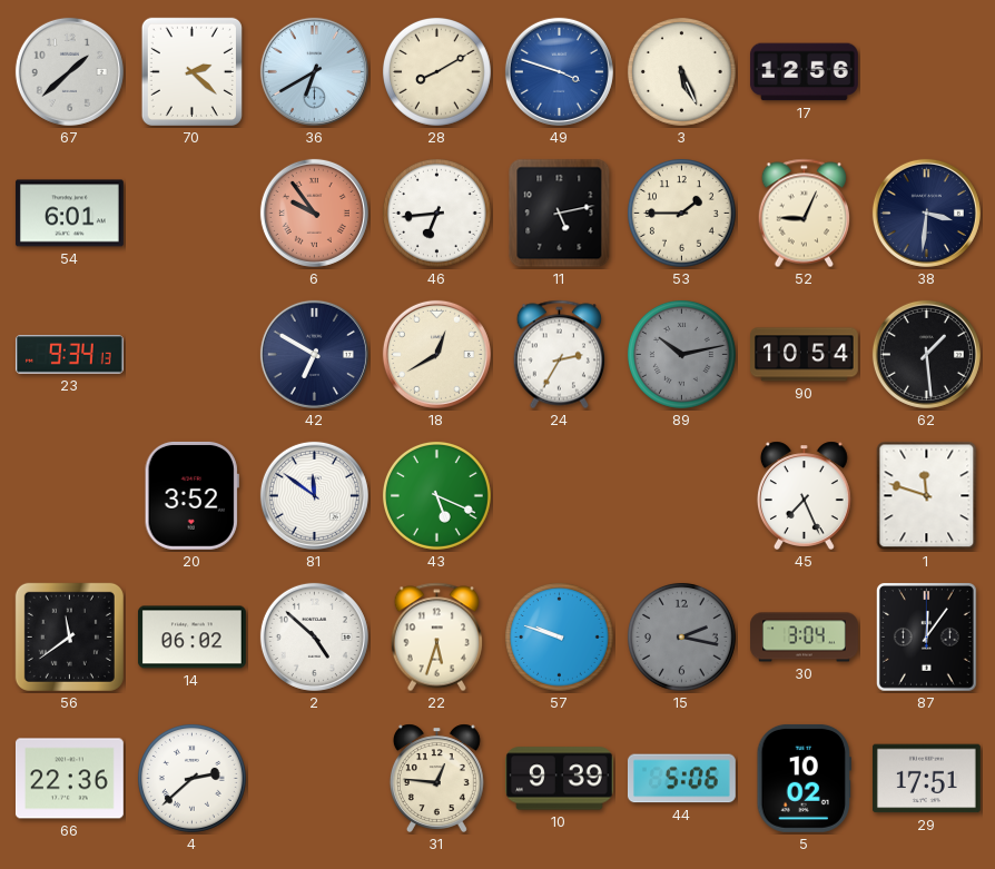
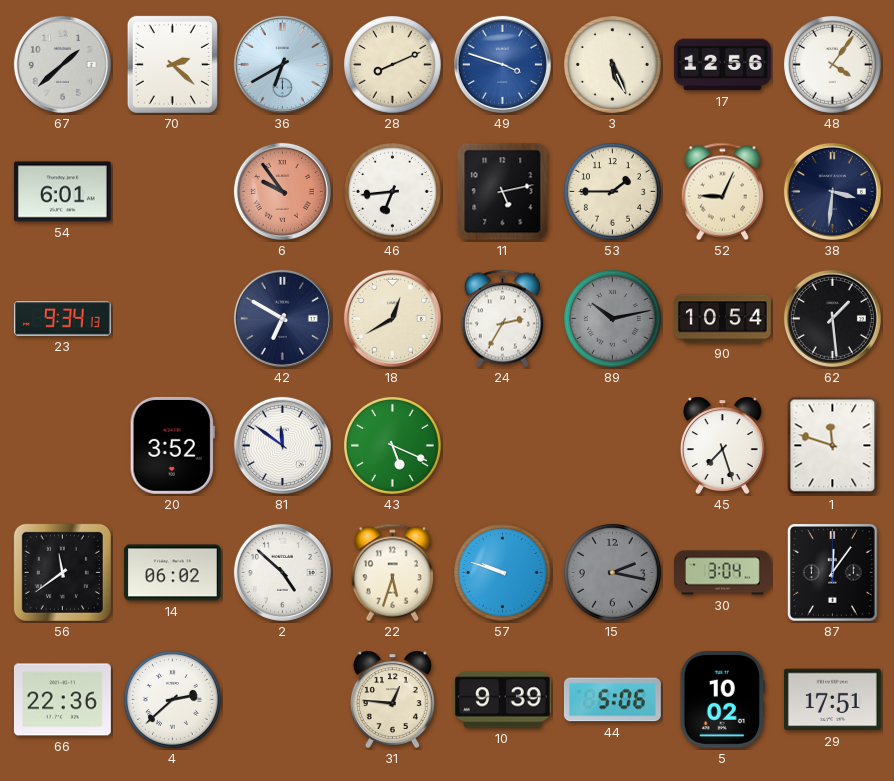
28: 8:10 -> 8:11 (392, 64)
48: none -> 4:06 (832, 64)
45: 7:26 -> 7:27 (722, 445)
